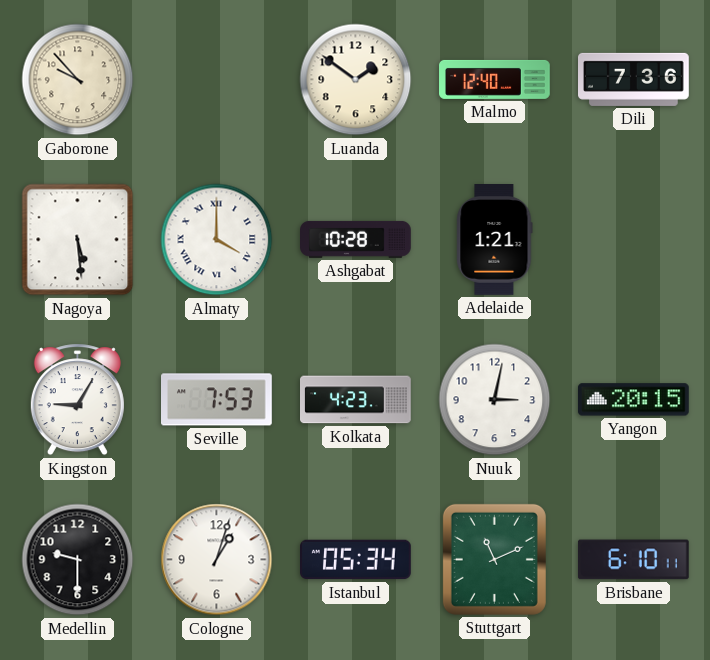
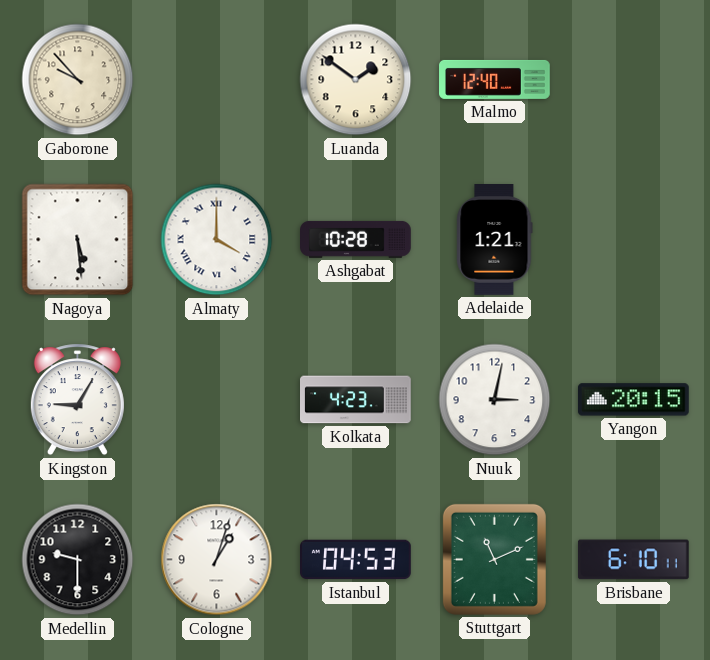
Dili: 7:36 -> none (634, 79)
Seville: 7:53 -> none (217, 400)
Istanbul: 05:34 -> 04:53 (356, 560)
